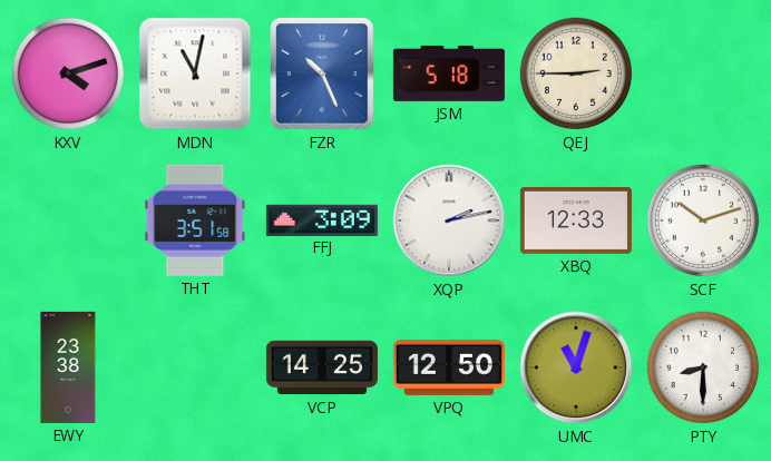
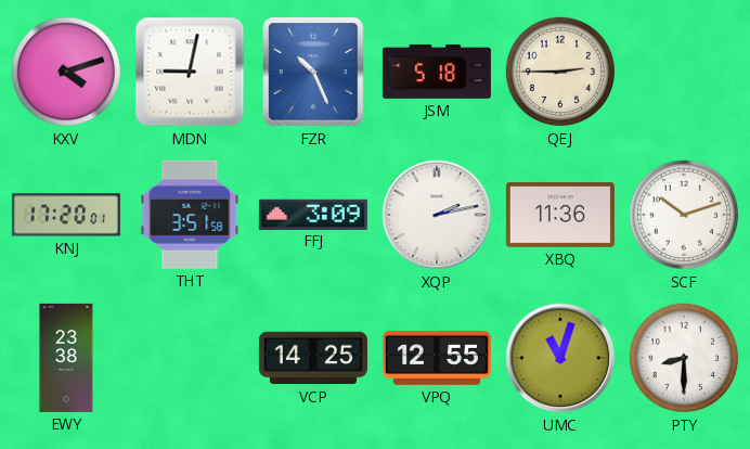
MDN: 11:02 -> 9:02 (190, 72)
KNJ: none -> 17:20 (66, 215)
XBQ: 12:33 -> 11:36 (560, 215)
VPQ: 12:50 -> 12:55 (437, 358)
